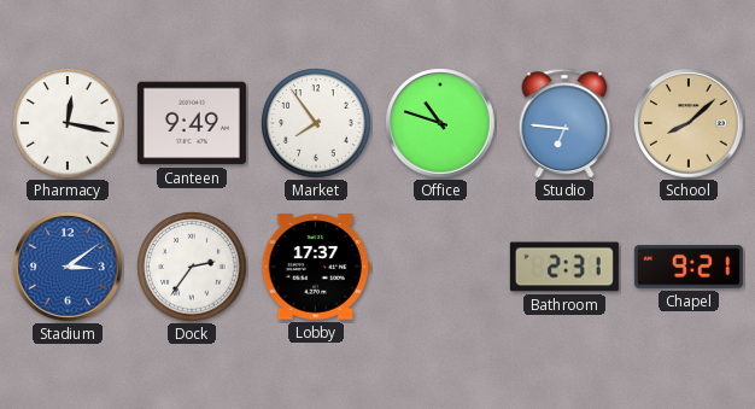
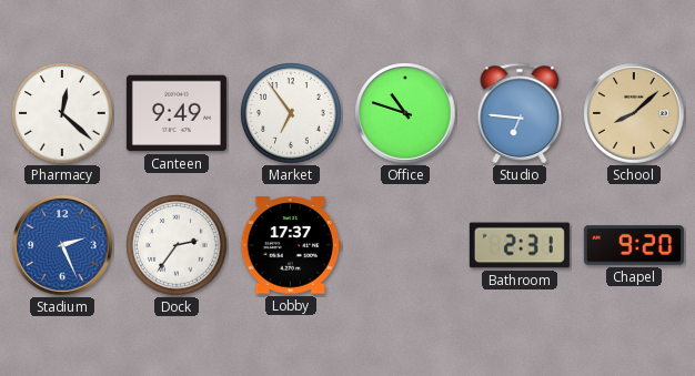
Pharmacy: 12:17 -> 12:22 (62, 113)
Market: 7:54 -> 6:54 (291, 113)
Stadium: 3:09 -> 2:26 (62, 245)
Chapel: 9:21 -> 9:20 (634, 245)
